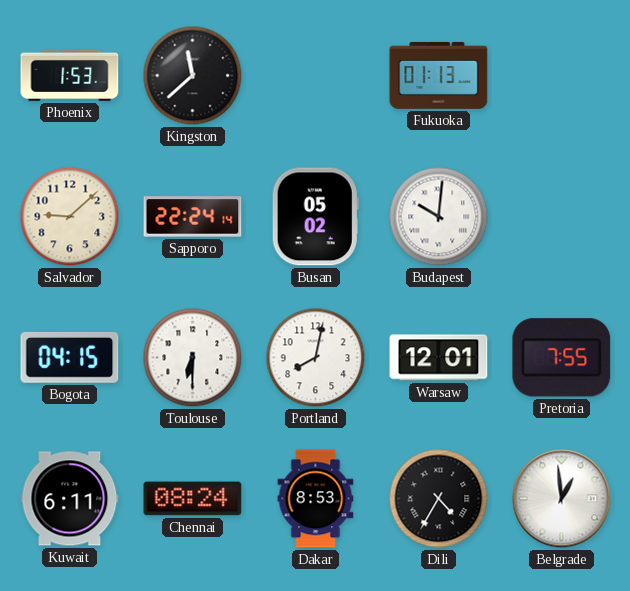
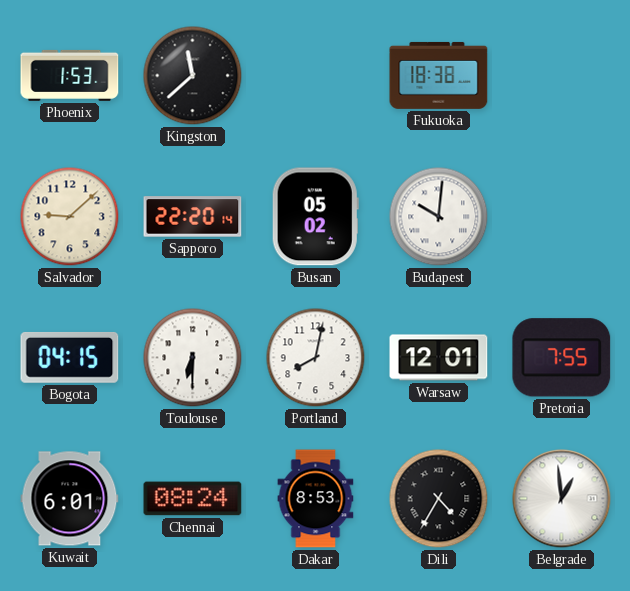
Fukuoka: 01:13 -> 18:38 (439, 75)
Sapporo: 22:24 -> 22:20 (193, 217)
Kuwait: 6:11 -> 6:01 (70, 499)
